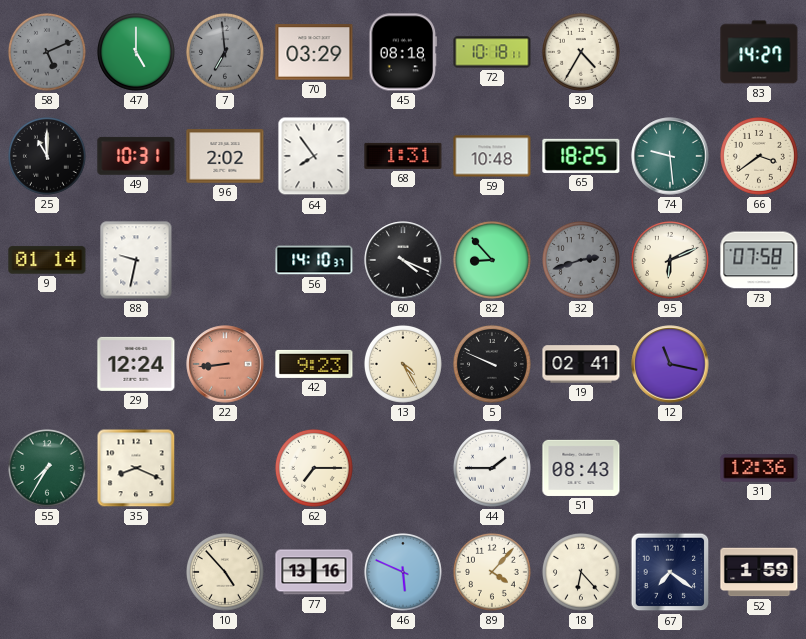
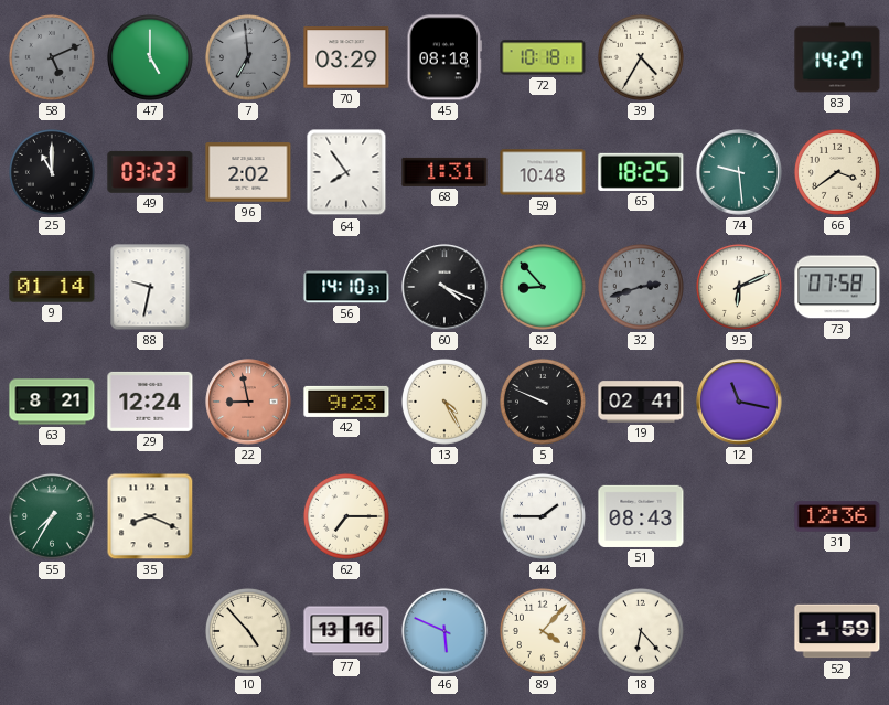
49: 10:31 -> 03:23 (150, 172)
63: none -> 8:21 (52, 402)
22: 8:44 -> 8:58 (248, 402)
67: 7:21 -> none (670, 572)
